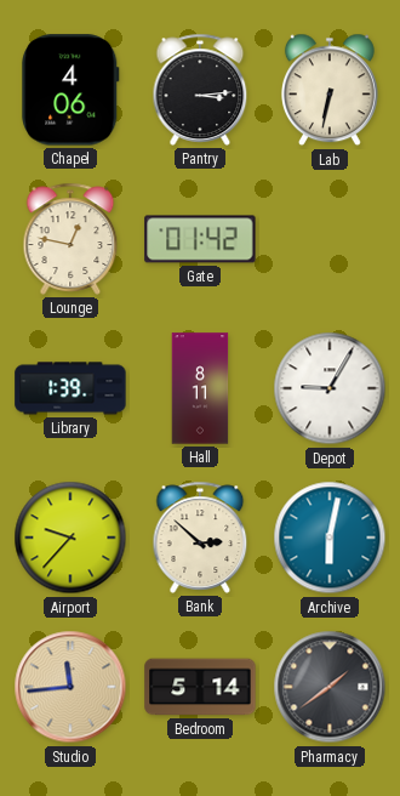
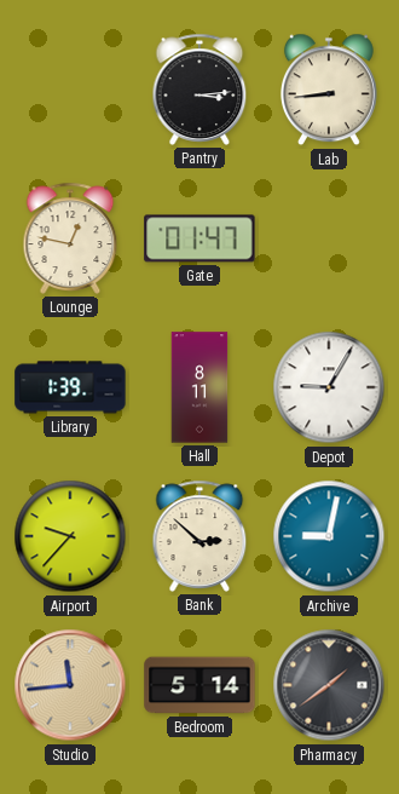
Chapel: 4:06 -> none (70, 90)
Lab: 6:32 -> 8:44 (329, 90)
Gate: 01:42 -> 01:47 (199, 238)
Archive: 6:02 -> 9:02 (329, 536)
